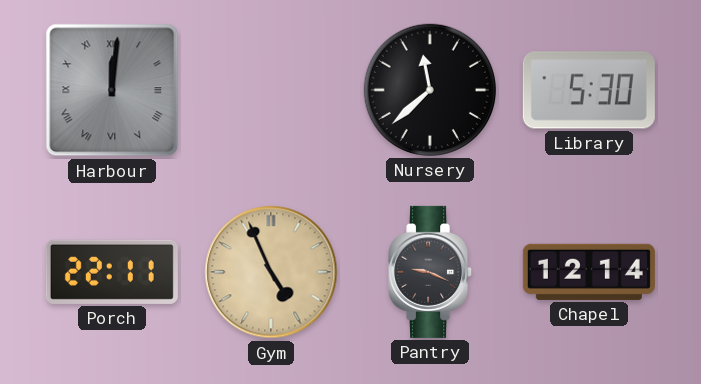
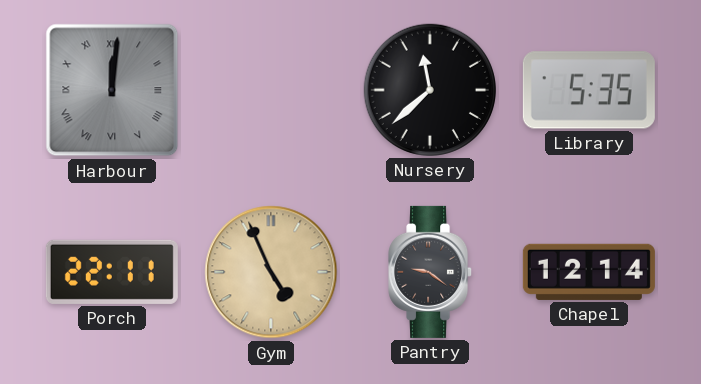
Library: 5:30 -> 5:35 (589, 90)
Pantry: 9:19 -> 9:21 (431, 272)
